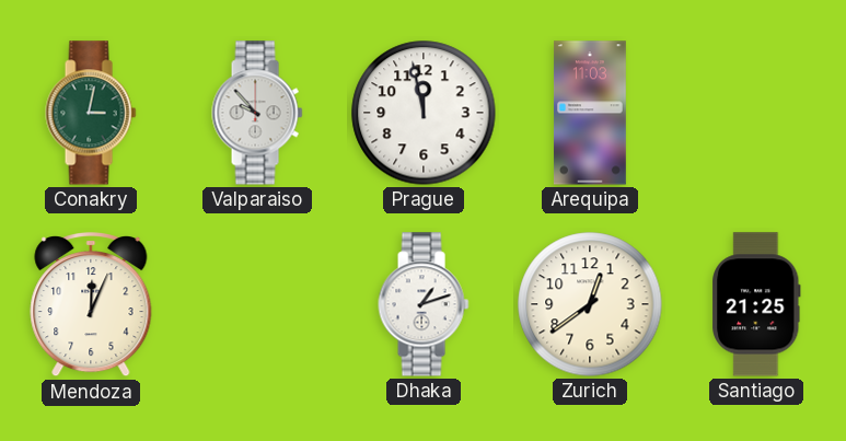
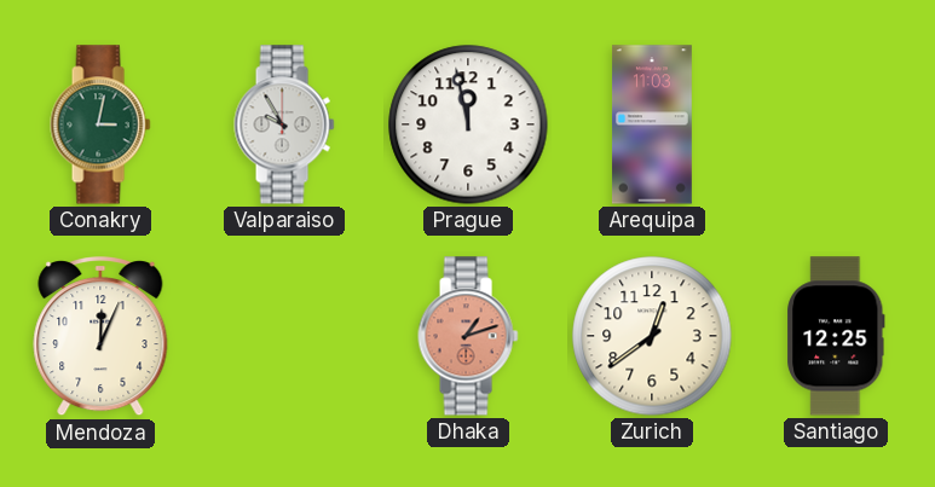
Valparaiso: 9:53 -> 9:55 (284, 124)
Dhaka dial: white -> salmon (468, 336)
Santiago: 21:25 -> 12:25 (836, 336)
